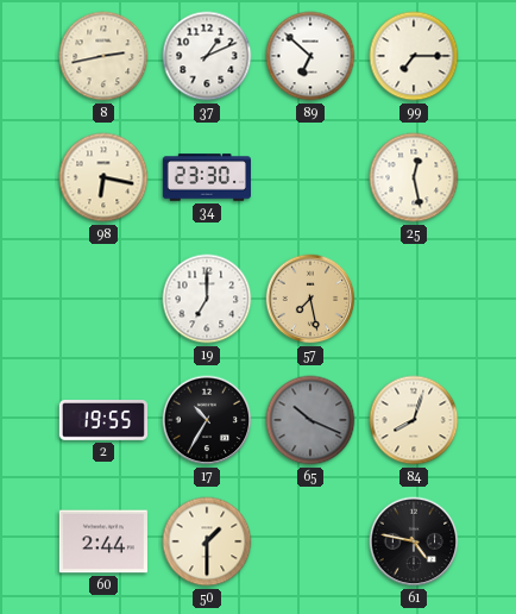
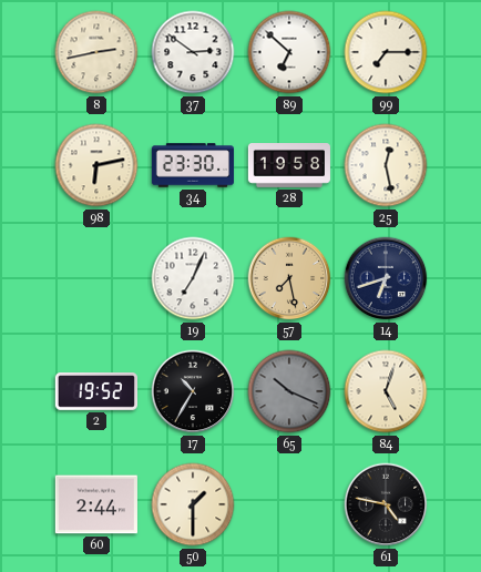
37: 1:11 -> 2:51 (193, 52)
98: 6:17 -> 6:13 (96, 165)
28: none -> 19:58 (289, 166)
19: 7:00 -> 7:04 (193, 278)
14: none -> 6:42 (386, 278)
2: 19:55 -> 19:52 (96, 392)
84: 8:03 -> 5:03 (386, 391)
